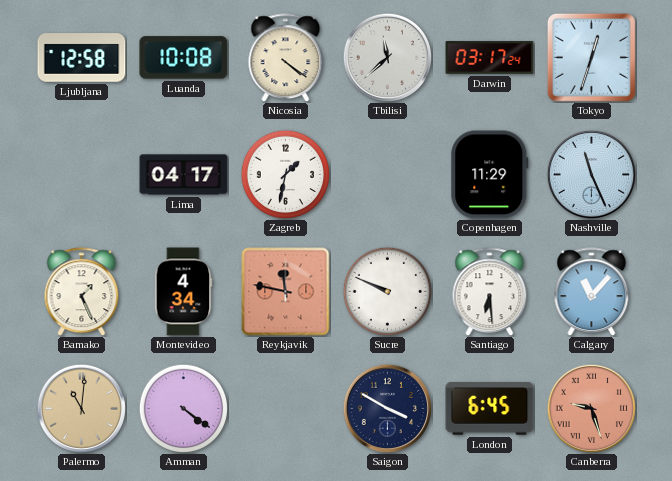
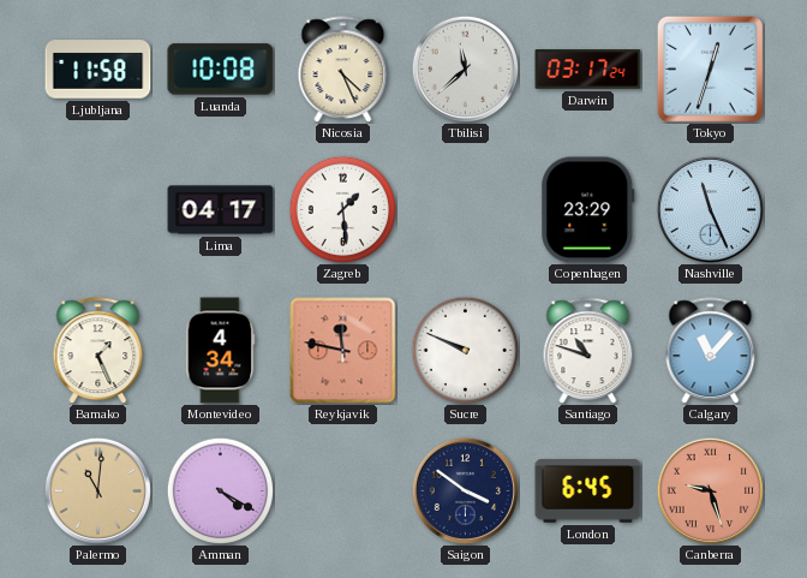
Ljubljana: 12:58 -> 11:58 (98, 70)
Nicosia: 4:21 -> 4:26 (343, 70)
Zagreb: 1:32 -> 1:29 (342, 209)
Copenhagen: 11:29 -> 23:29 (588, 210)
Santiago: 6:29 -> 10:48 (588, 351)
Amman: 4:21 -> 4:20 (220, 490)
Saigon: 3:50 -> 3:51 (465, 490)
